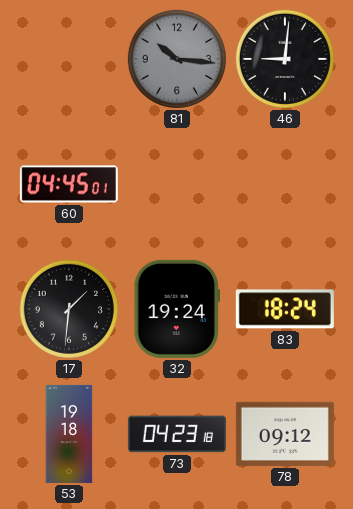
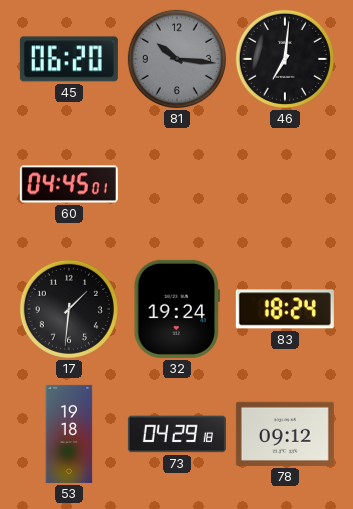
45: none -> 06:20 (69, 59)
46: 9:01 -> 7:01 (285, 59)
73: 04:23 -> 04:29 (177, 434)
